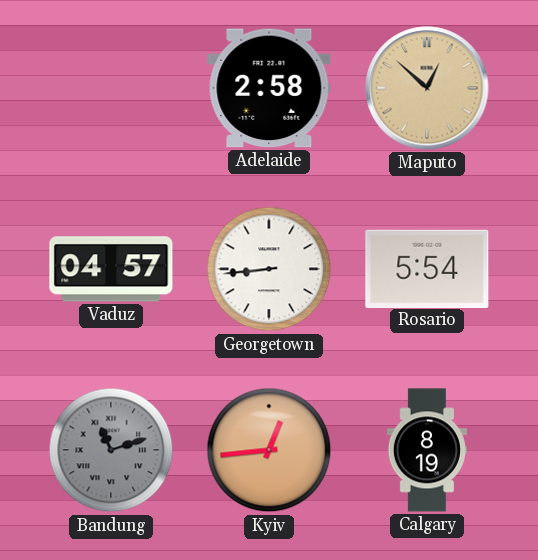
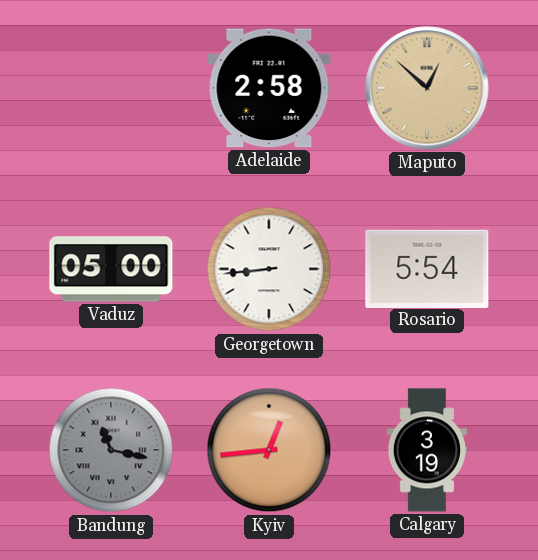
Vaduz: 04:57 -> 05:00 (111, 269)
Bandung: 11:12 -> 11:17 (111, 450)
Calgary: 8:19 -> 3:19 (427, 450)
